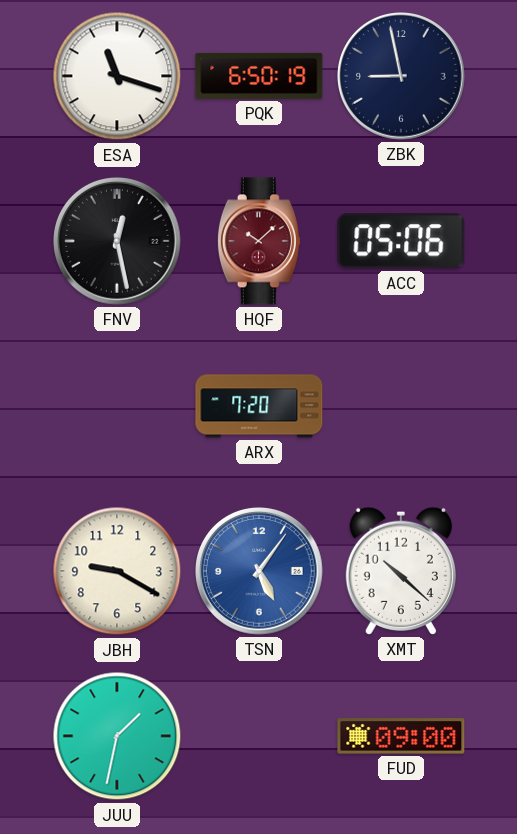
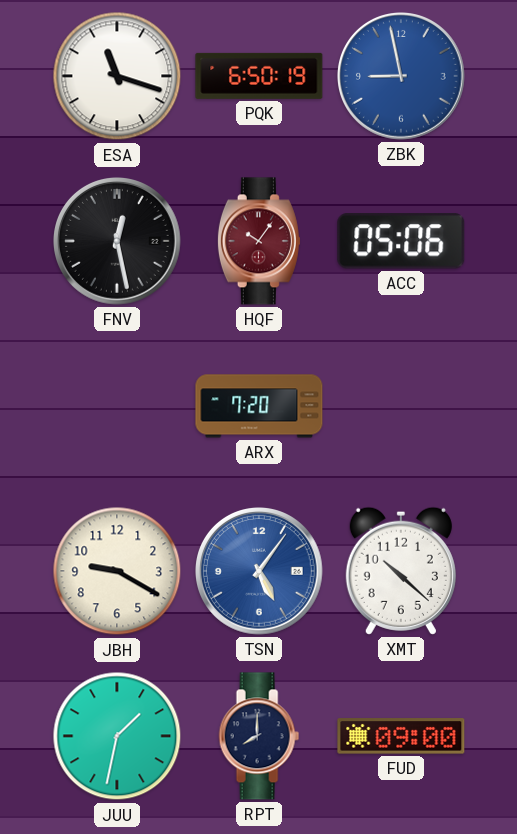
ZBK dial: navy -> blue (402, 77)
HQF: 10:08 -> 10:06 (259, 241)
RPT: none -> 8:00 (259, 736)
